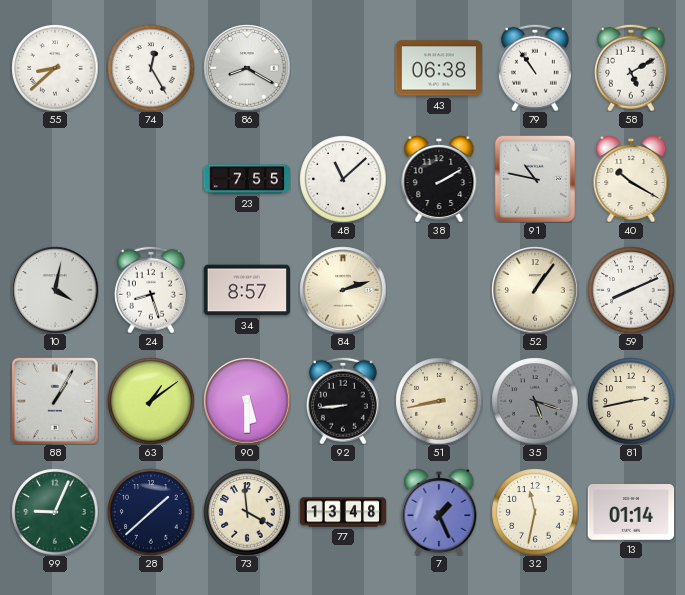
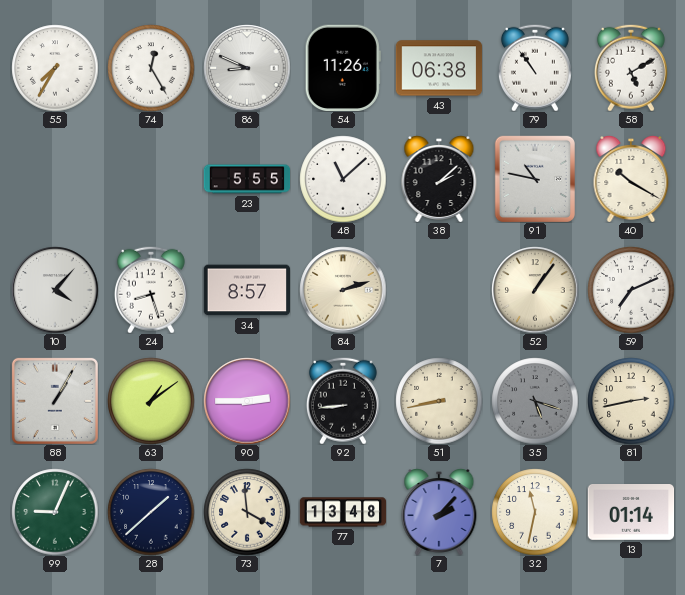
55: 8:38 -> 7:35 (55, 68)
86: 8:20 -> 8:49 (247, 68)
54: none -> 11:26 (343, 67)
23: 7:55 -> 5:55 (247, 179)
38: 2:10 -> 2:08 (439, 179)
10: 4:02 -> 4:07 (55, 290)
59: 8:11 -> 7:11 (631, 290)
90: 5:30 -> 2:45 (247, 401)
7: 1:26 -> 2:07 (439, 512)
